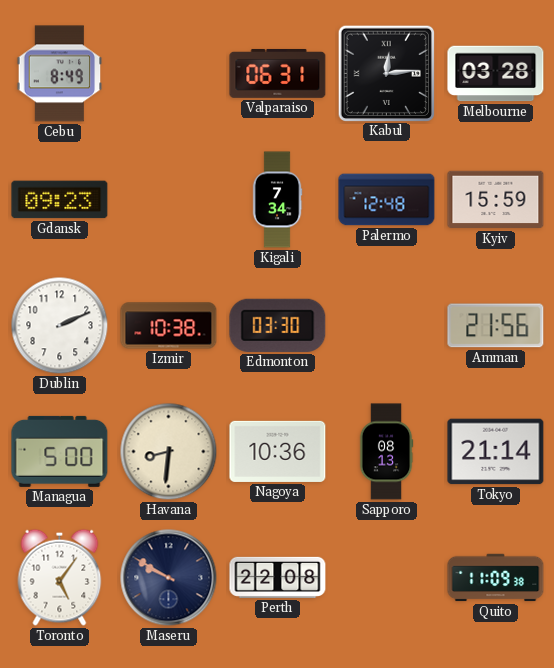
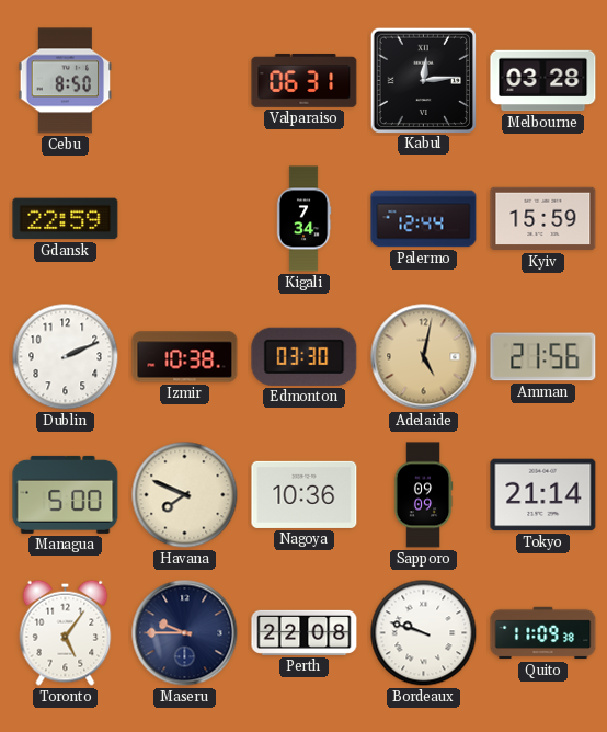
Cebu: 8:49 -> 8:50 (66, 81)
Gdansk: 09:23 -> 22:59 (66, 219)
Palermo: 12:48 -> 12:44 (424, 219)
Adelaide: none -> 5:02 (424, 357)
Havana: 8:31 -> 7:49 (185, 495)
Sapporo: 08:13 -> 09:09 (423, 495)
Maseru: 9:50 -> 9:45 (185, 633)
Bordeaux: none -> 9:48 (424, 633)
